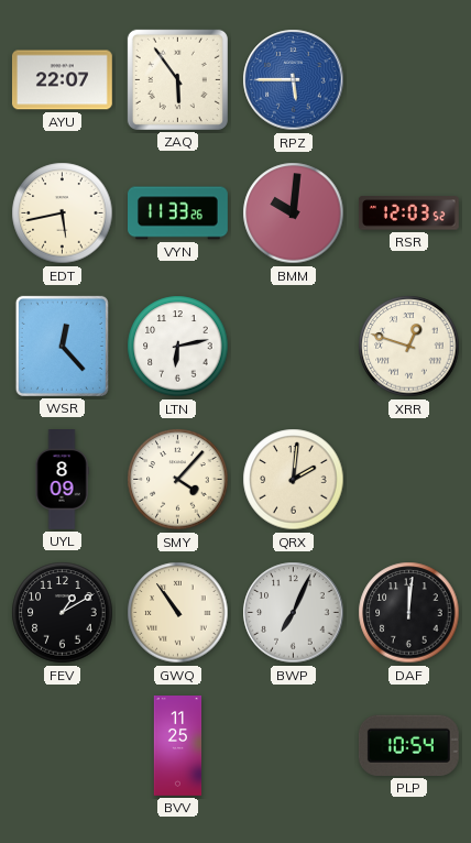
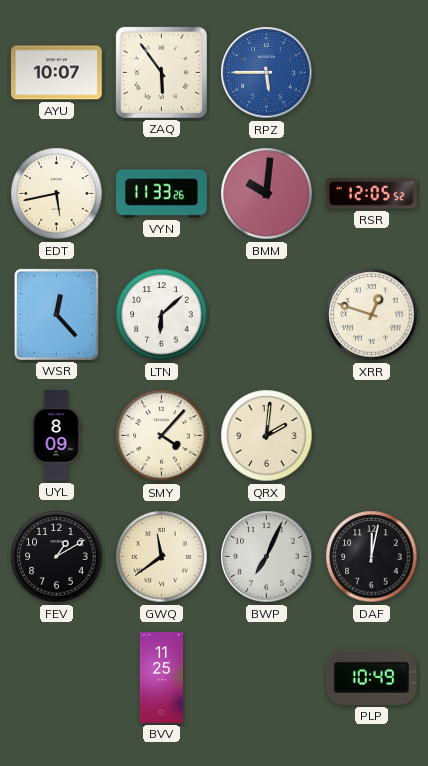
AYU: 22:07 -> 10:07 (56, 73)
RSR: 12:03 -> 12:05 (371, 194)
LTN: 6:13 -> 6:08 (162, 315)
GWQ: 10:54 -> 11:39 (162, 557)
DAF: 12:01 -> 12:02 (372, 557)
PLP: 10:54 -> 10:49 (371, 677)
